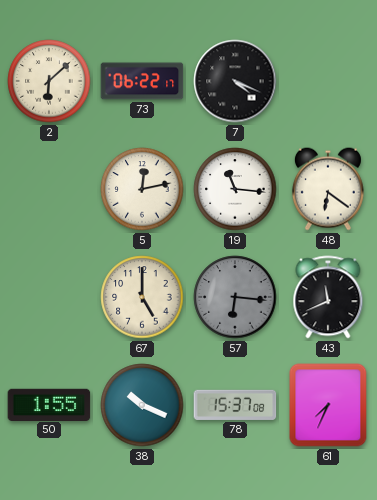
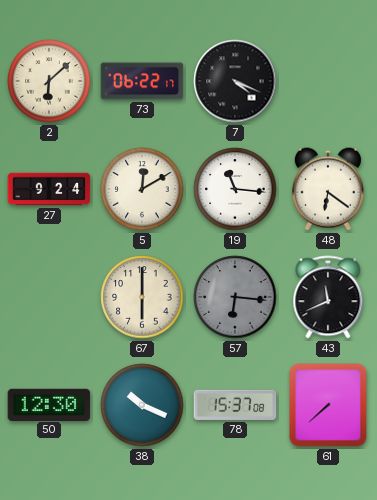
27: none -> 9:24 (49, 189)
5: 12:13 -> 12:10 (142, 189)
67: 5:00 -> 6:00 (142, 297)
50: 1:55 -> 12:30 (49, 404)
61: 7:34 -> 7:38 (328, 405)
